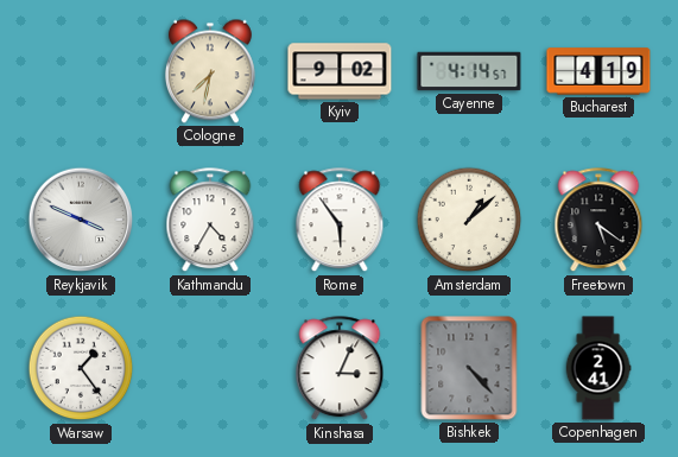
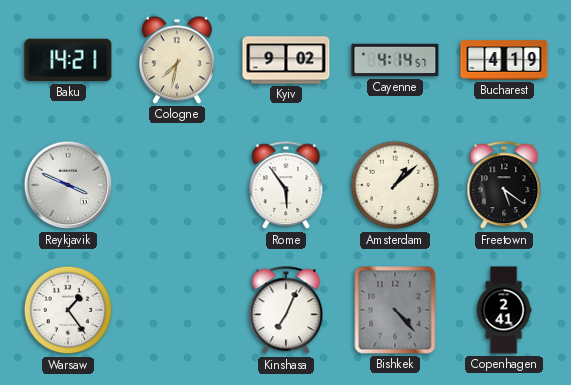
Baku: none -> 14:21 (68, 60)
Kathmandu: 4:35 -> none (210, 221)
Kinshasa: 3:04 -> 7:04 (286, 311)
